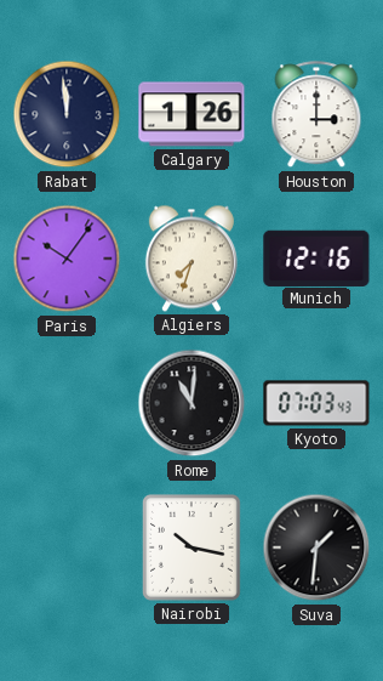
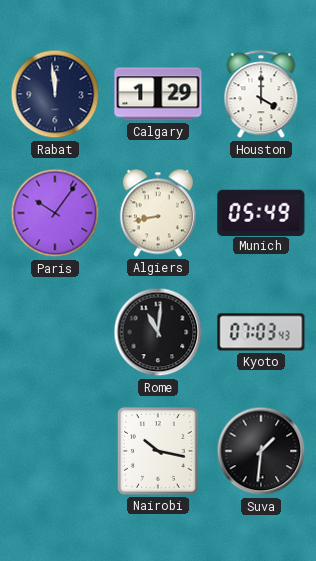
Calgary: 1:26 -> 1:29 (158, 94)
Houston: 3:00 -> 4:00 (261, 95)
Algiers: 7:33 -> 8:43 (158, 213)
Munich: 12:16 -> 05:49 (261, 212)
